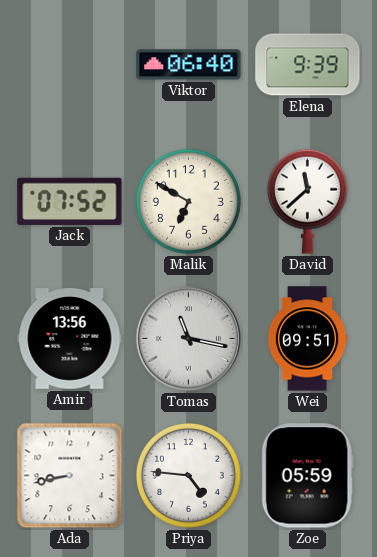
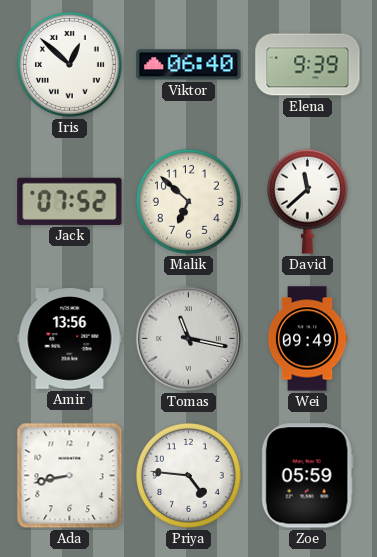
Iris: none -> 12:52 (69, 64)
Malik: 6:50 -> 6:52 (188, 201)
Wei: 09:51 -> 09:49 (307, 339)
